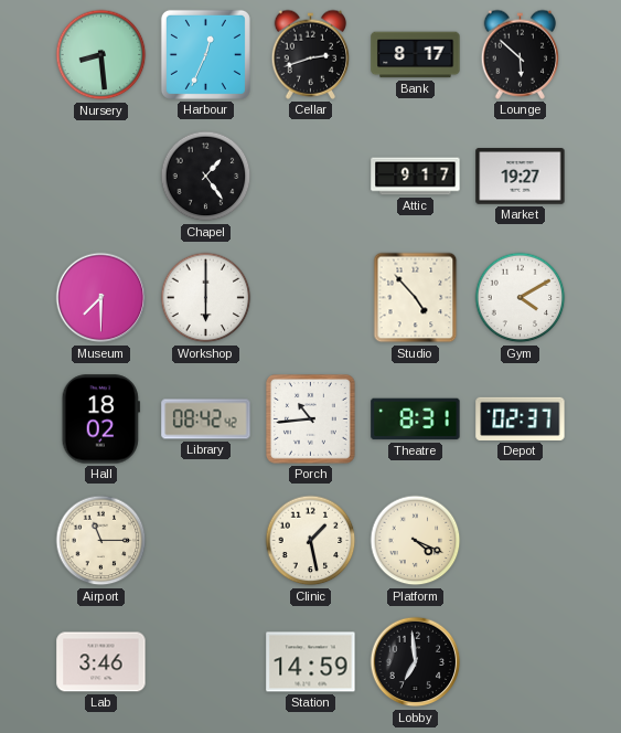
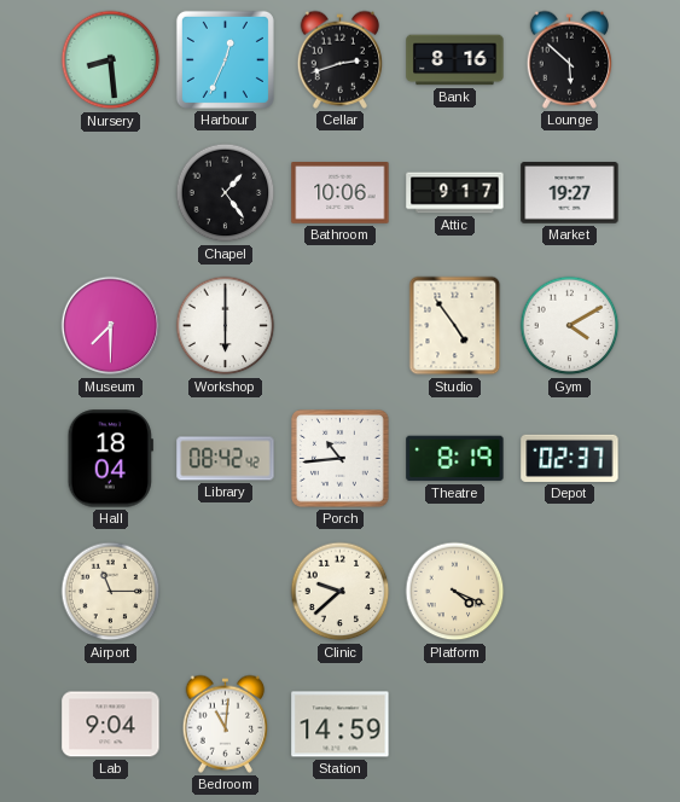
Bank: 8:17 -> 8:16 (455, 60)
Bathroom: none -> 10:06 (341, 193)
Studio: 4:53 -> 4:54 (455, 326)
Hall: 18:02 -> 18:04 (110, 459)
Theatre: 8:31 -> 8:19 (455, 459)
Clinic: 1:28 -> 9:38 (341, 592)
Lab: 3:46 -> 9:04 (111, 725)
Bedroom: none -> 11:01 (226, 723)
Lobby: 6:59 -> none (416, 662)
